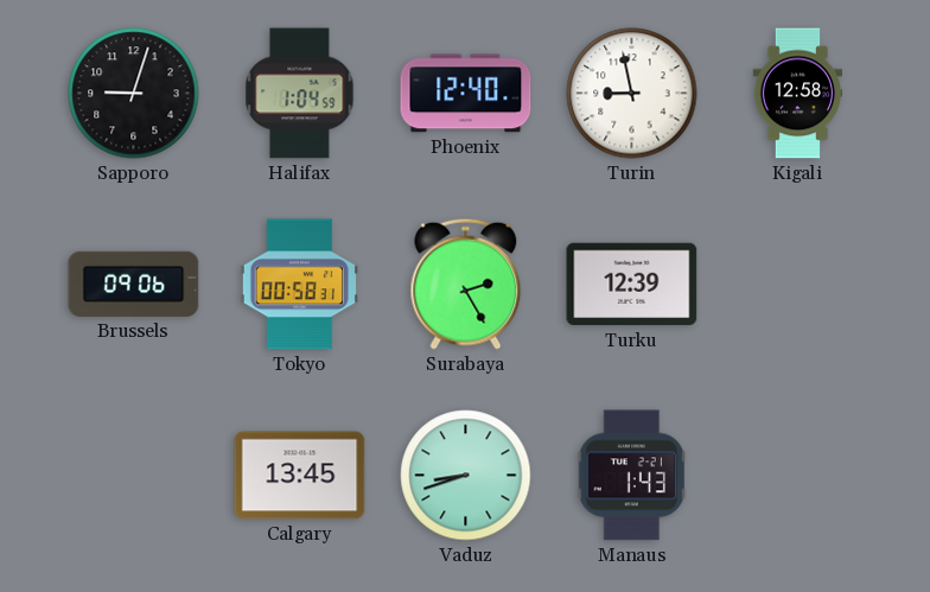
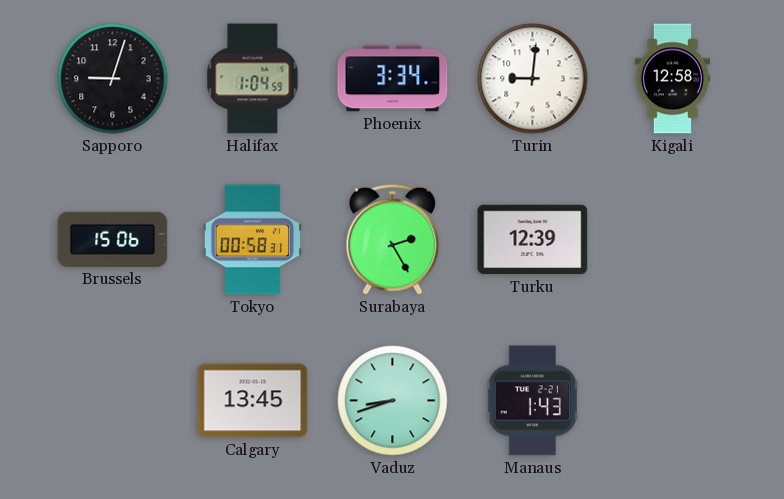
Phoenix: 12:40 -> 3:34 (393, 79)
Turin: 8:58 -> 9:01 (533, 79)
Brussels: 09:06 -> 15:06 (113, 239)
